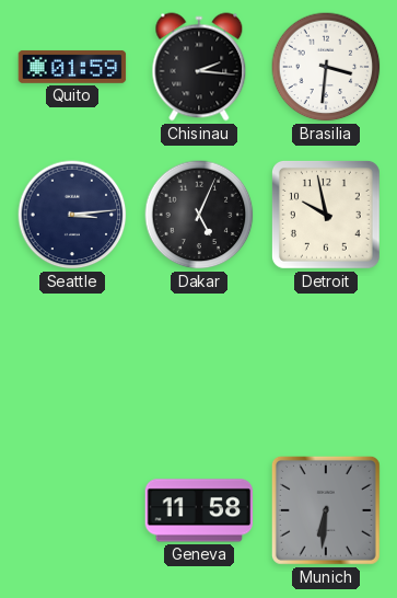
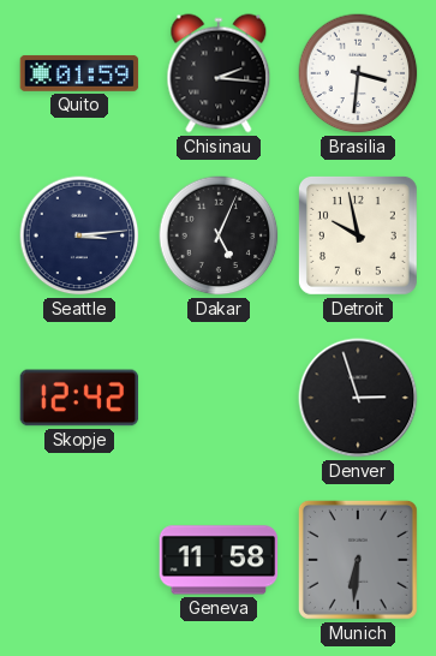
Skopje: none -> 12:42 (79, 398)
Denver: none -> 2:57 (358, 398)
